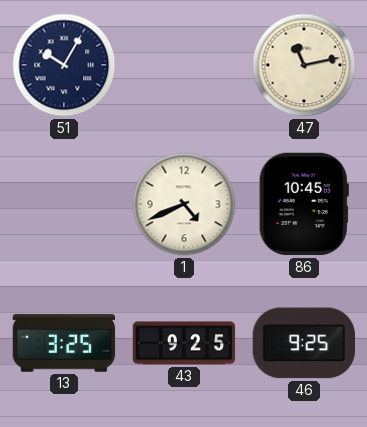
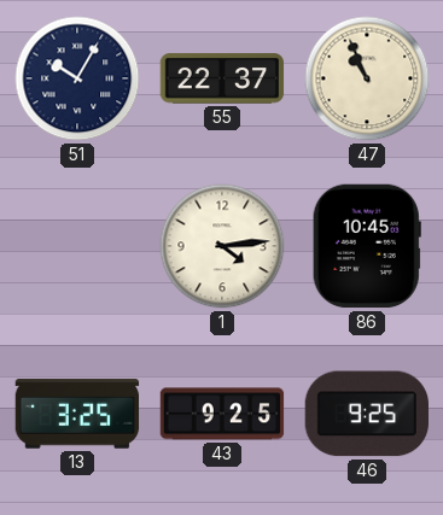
55: none -> 22:37 (222, 78)
47: 11:13 -> 10:56 (367, 78)
1: 4:41 -> 4:14 (222, 246)
